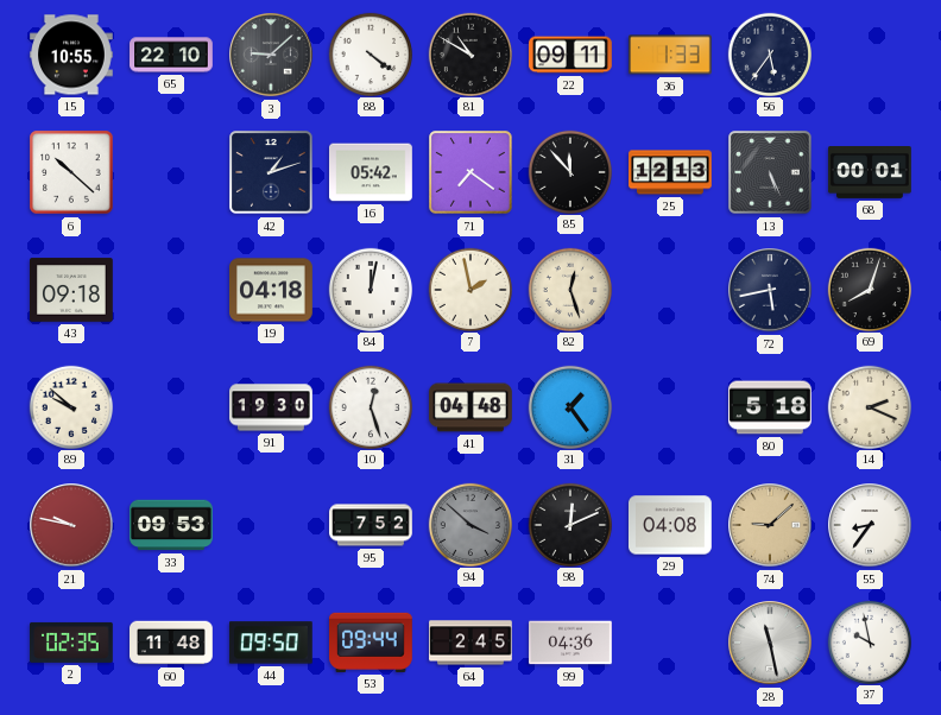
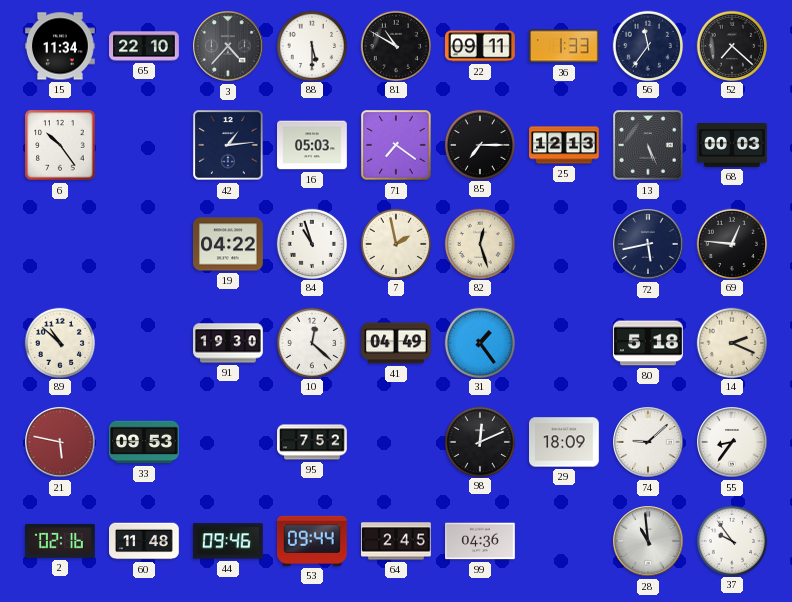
15: 10:55 -> 11:34 (61, 46)
3: 9:08 -> 4:37 (228, 46)
88: 4:21 -> 5:30 (311, 45)
56: 5:36 -> 11:36 (647, 45)
52: none -> 7:22 (731, 45)
6: 10:22 -> 10:24 (60, 145)
42: 1:12 -> 1:14 (228, 145)
16: 05:42 -> 05:03 (312, 145)
85: 11:53 -> 7:15 (479, 144)
68: 00:01 -> 00:03 (732, 146)
43: 09:18 -> none (72, 290)
19: 04:18 -> 04:22 (229, 244)
84: 12:02 -> 10:57 (311, 243)
69: 8:03 -> 12:46 (731, 243)
89: 9:52 -> 10:52 (59, 342)
10: 12:27 -> 12:22 (311, 342)
41: 04:48 -> 04:49 (397, 343)
21: 9:47 -> 5:47 (60, 442)
94: 3:52 -> none (469, 524)
29: 04:08 -> 18:09 (565, 442)
74 dial: champagne -> white (648, 442)
2: 02:35 -> 02:16 (61, 541)
44: 09:50 -> 09:46 (228, 541)
28: 11:28 -> 10:59 (648, 541)
37: 9:58 -> 9:54 (731, 540)
